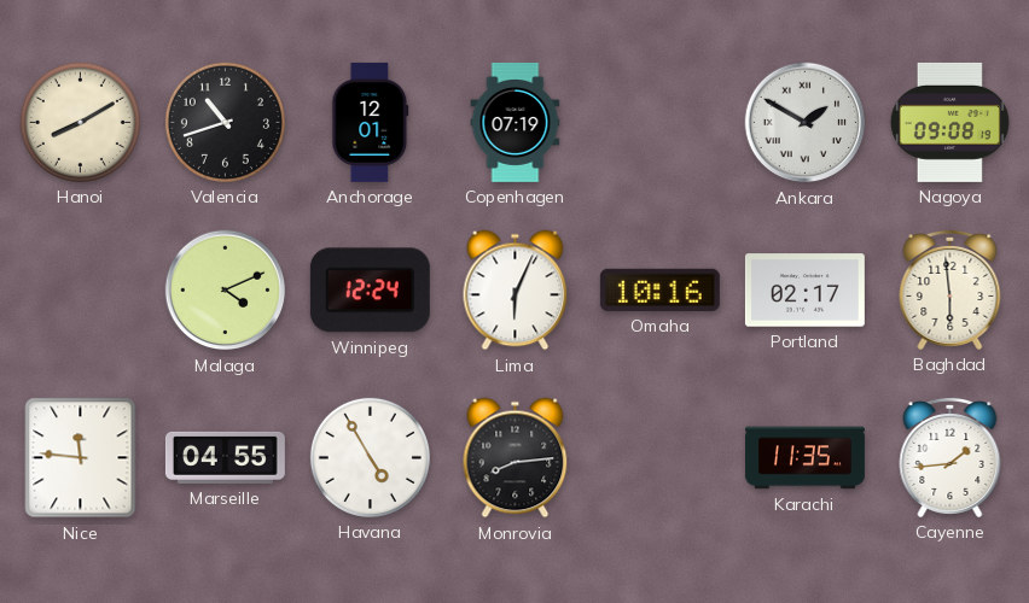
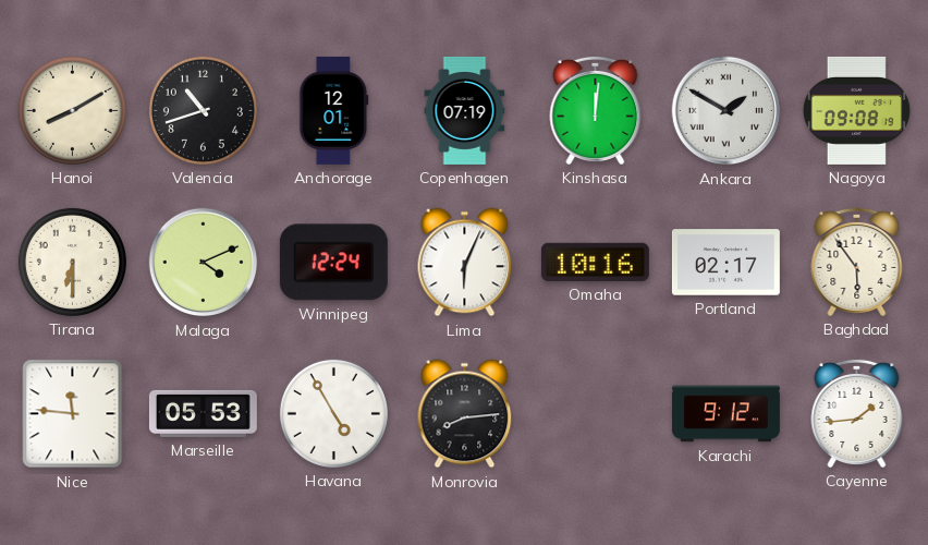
Kinshasa: none -> 12:01 (596, 110)
Tirana: none -> 6:30 (72, 262)
Baghdad: 5:59 -> 5:54 (857, 262)
Marseille: 04:55 -> 05:53 (203, 413)
Karachi: 11:35 -> 9:12 (725, 414)
